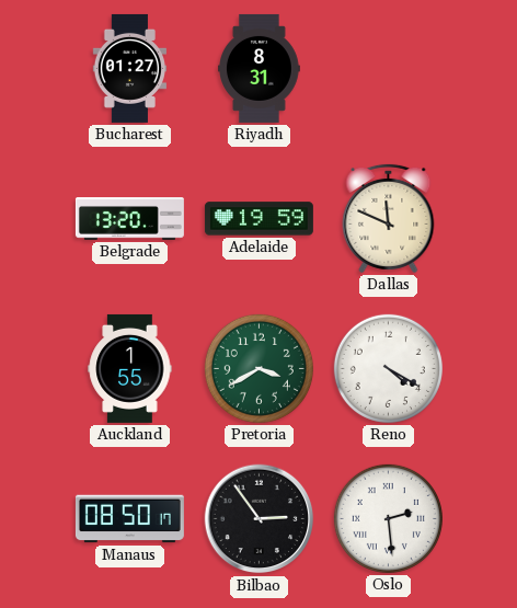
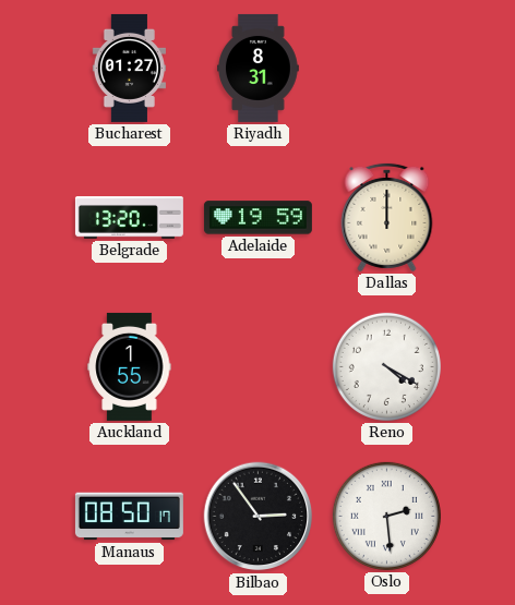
Dallas: 11:49 -> 12:00 (387, 217)
Pretoria: 3:40 -> none (258, 368)
